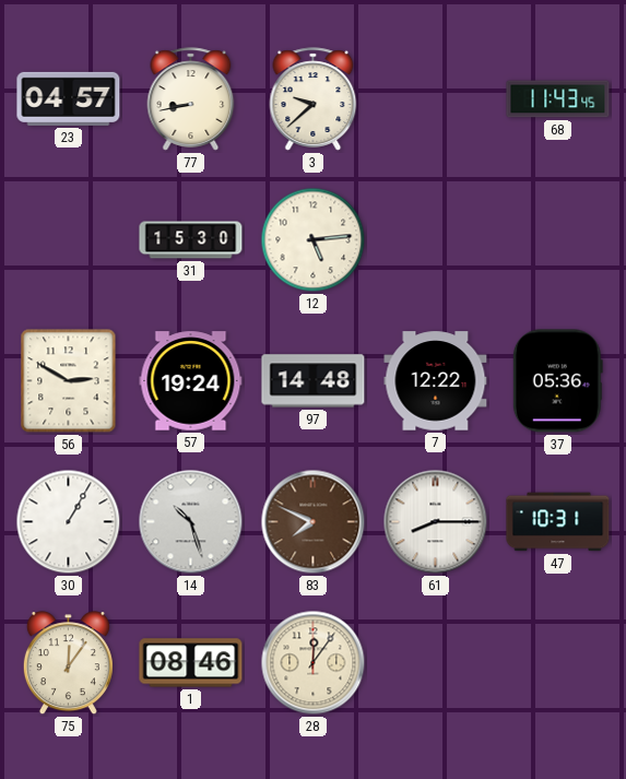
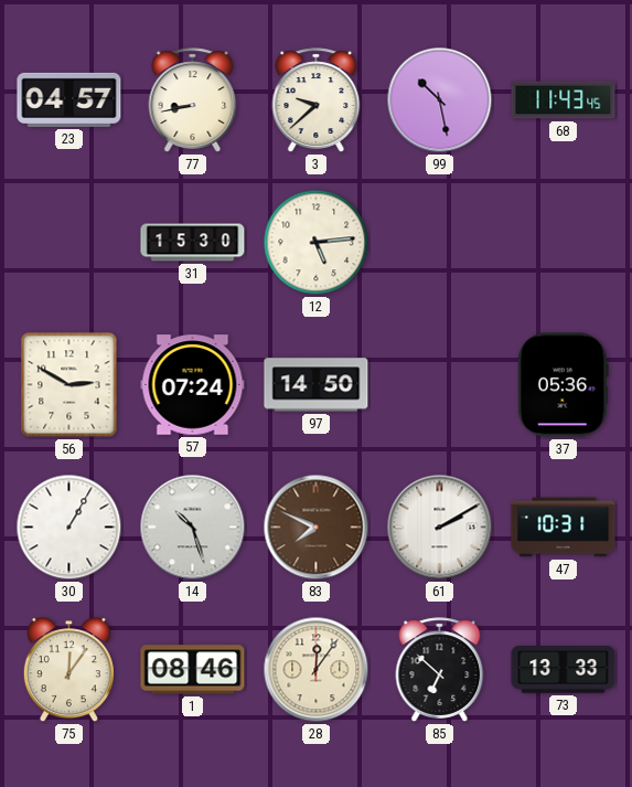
99: none -> 10:28 (440, 100)
57: 19:24 -> 07:24 (193, 385)
97: 14:48 -> 14:50 (317, 385)
7: 12:22 -> none (436, 381)
61: 8:15 -> 2:10 (440, 528)
85: none -> 6:52 (440, 670)
73: none -> 13:33 (564, 670)
